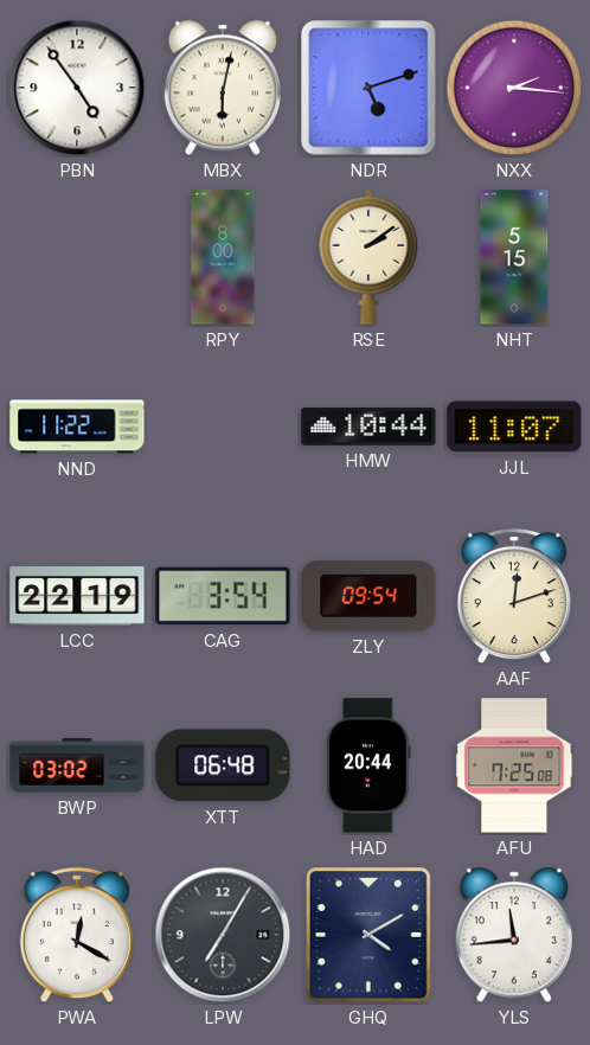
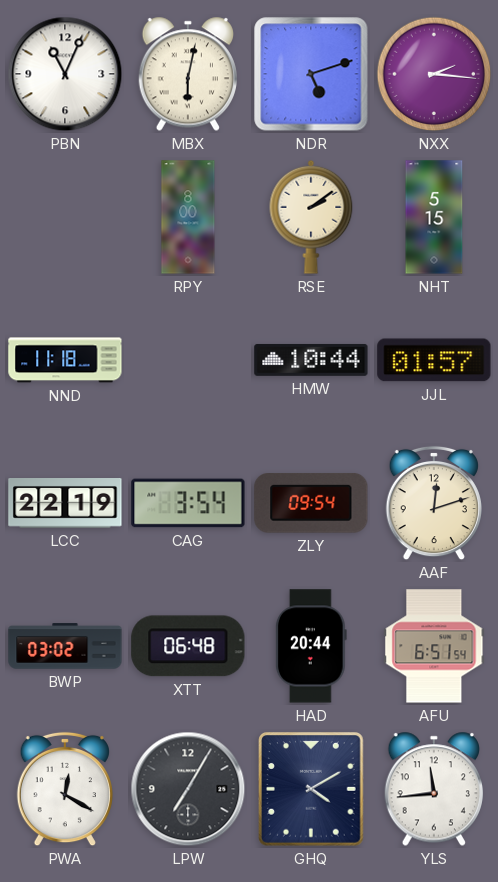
PBN: 4:54 -> 11:04 (65, 74)
NND: 11:22 -> 11:18 (65, 360)
JJL: 11:07 -> 01:57 (434, 360)
AFU: 7:25 -> 6:51 (434, 646)
